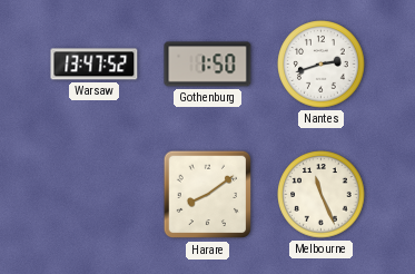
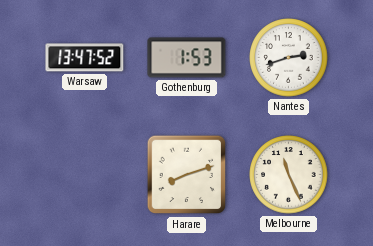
Gothenburg: 1:50 -> 1:53 (187, 58)
Harare: 8:09 -> 8:12 (187, 175)
